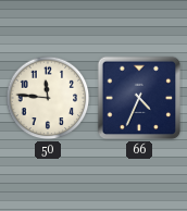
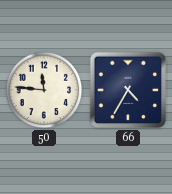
66: 4:34 -> 4:35 (128, 90)
